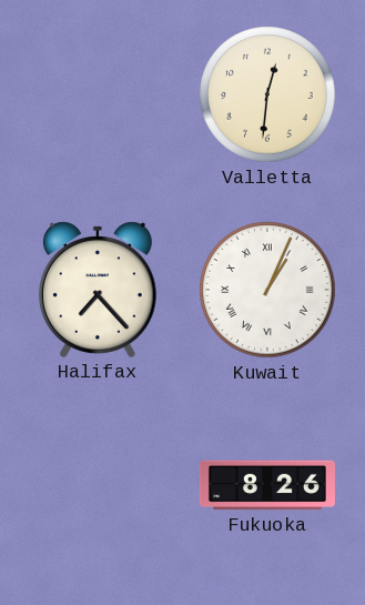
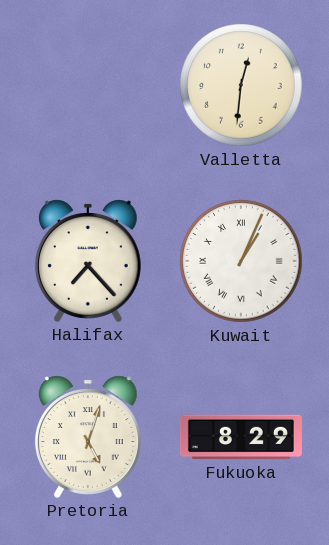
Pretoria: none -> 5:03 (88, 437)
Fukuoka: 8:26 -> 8:29 (241, 437)
